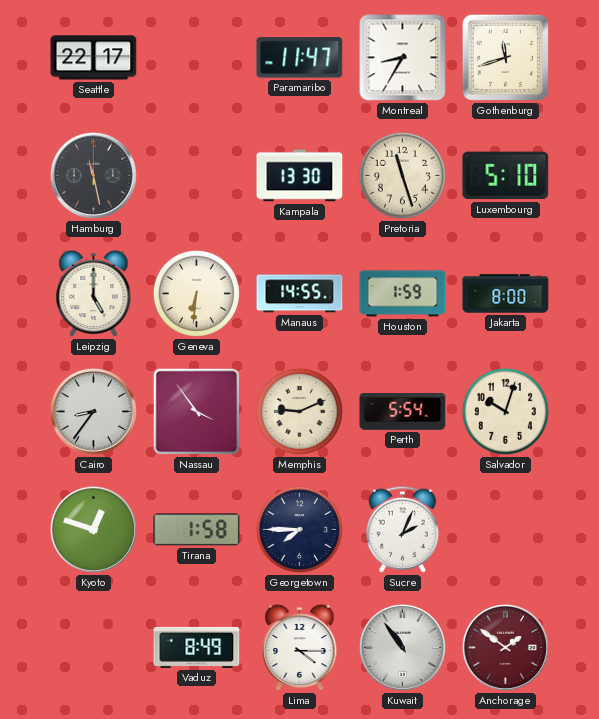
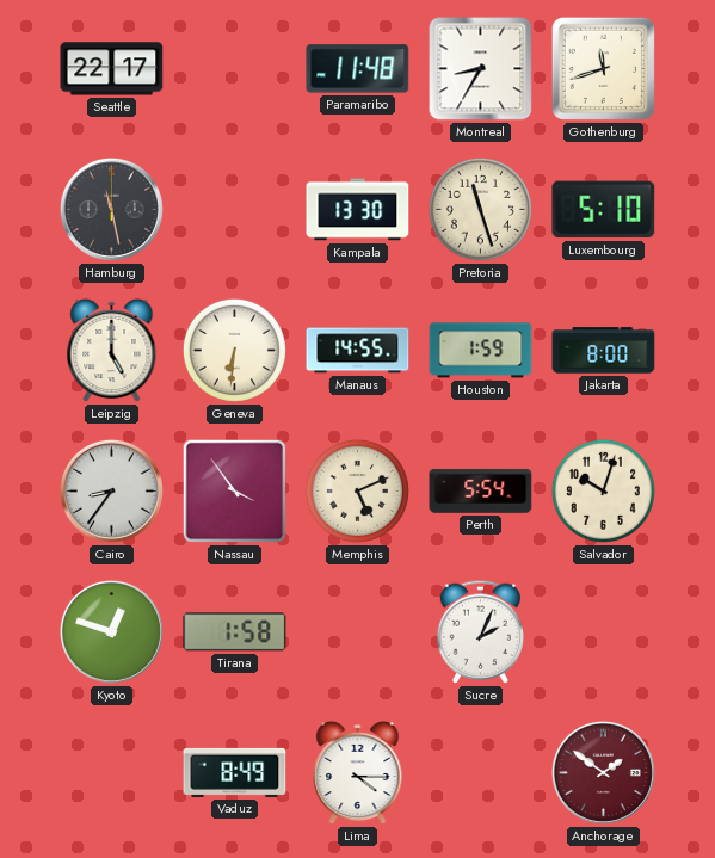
Paramaribo: 11:47 -> 11:48 (358, 69)
Memphis: 9:11 -> 5:11 (357, 490)
Georgetown: 7:45 -> none (299, 529)
Kuwait: 10:54 -> none (402, 647)
